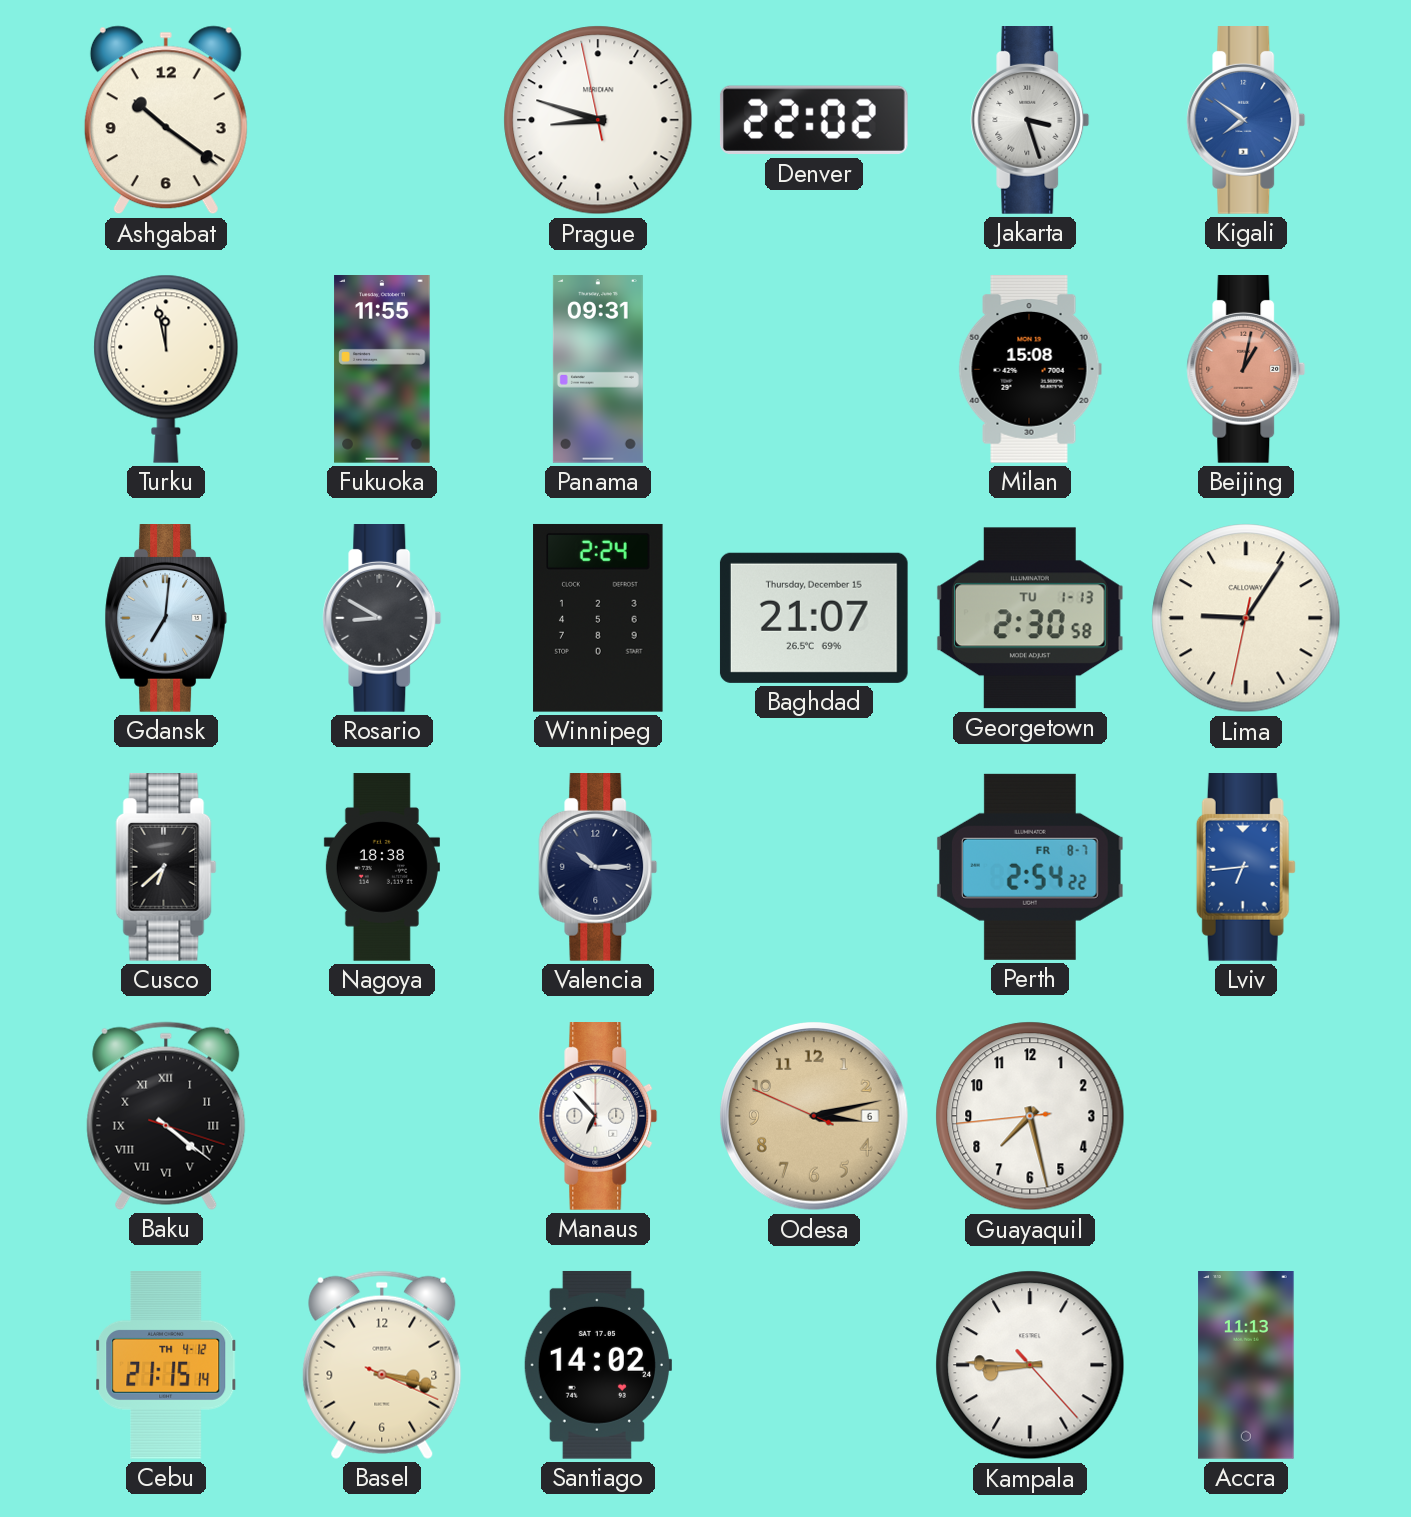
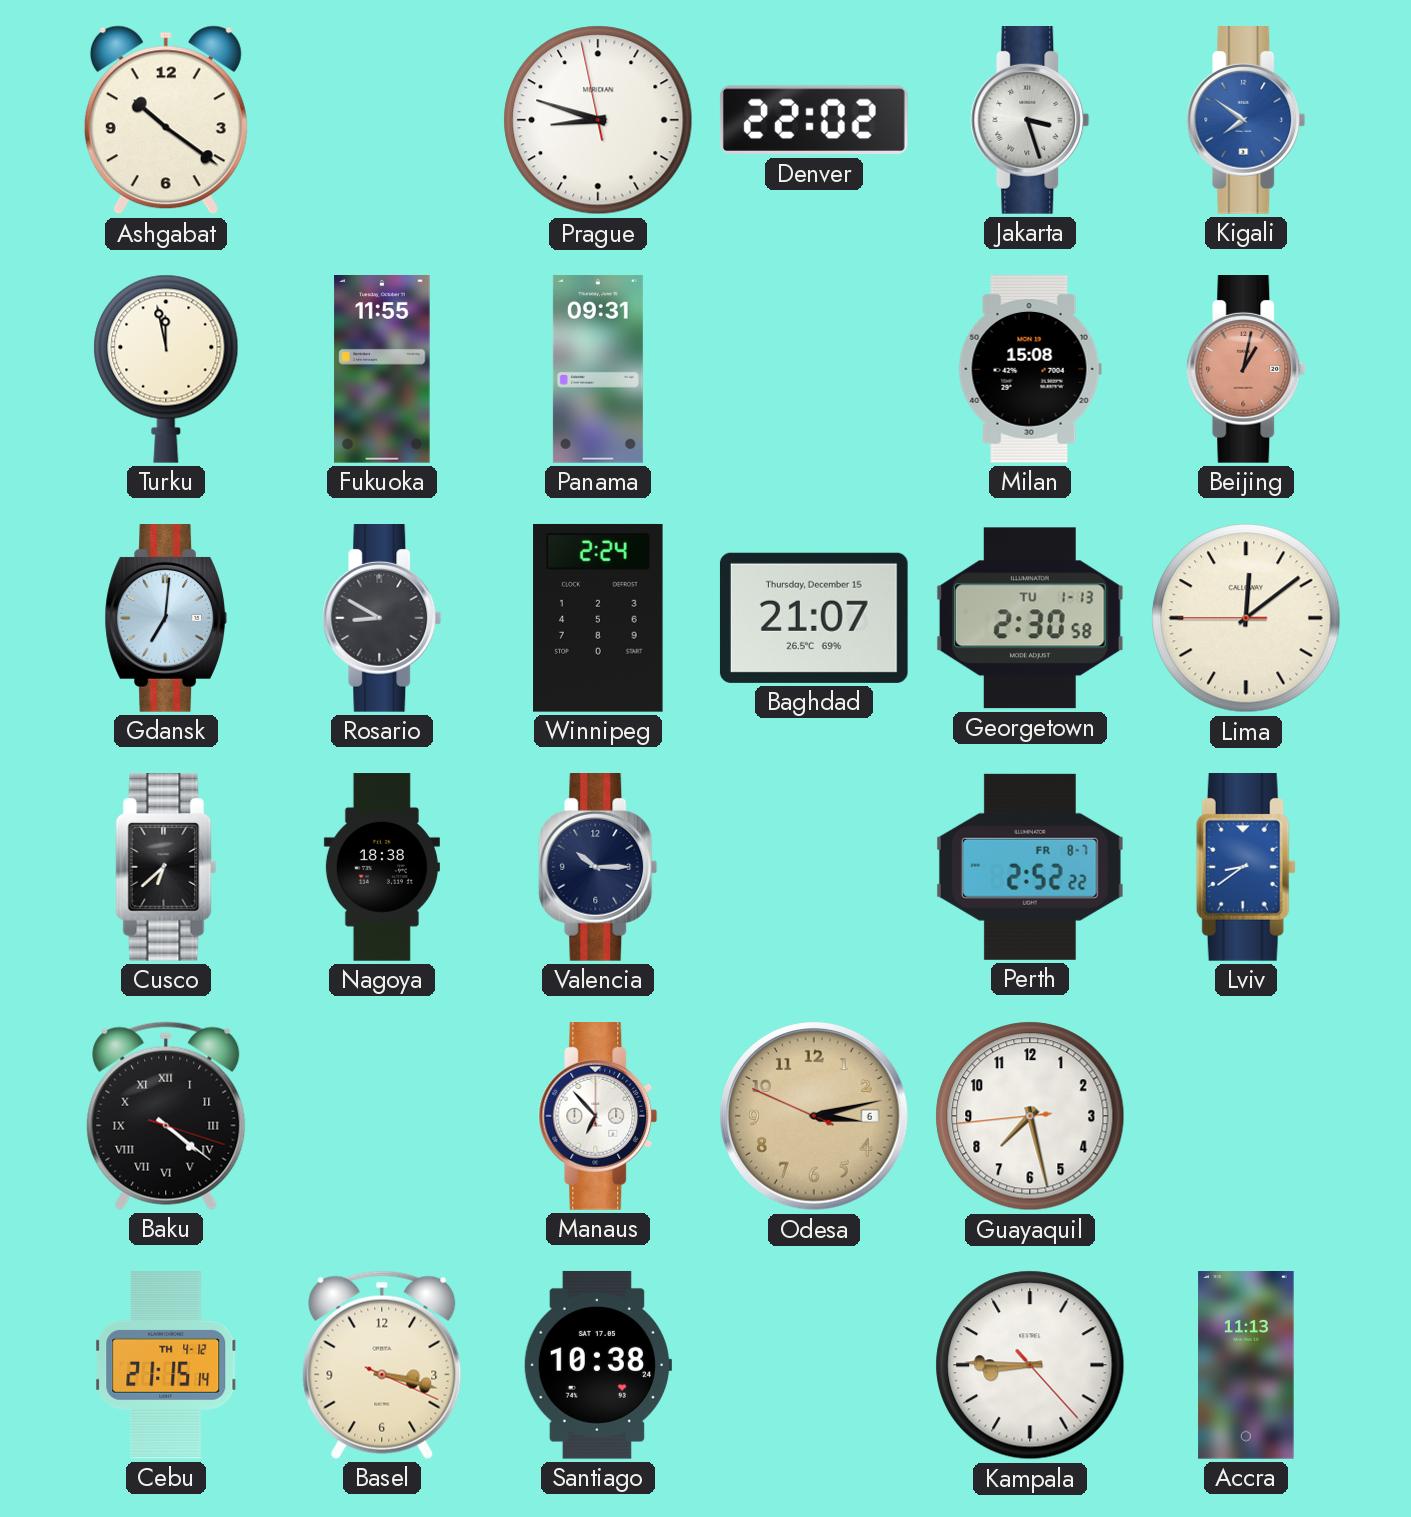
Lima: 9:05 -> 12:08 (1246, 618)
Perth: 2:54 -> 2:52 (1030, 867)
Lviv: 6:44 -> 8:39 (1246, 868)
Santiago: 14:02 -> 10:38 (597, 1365)
